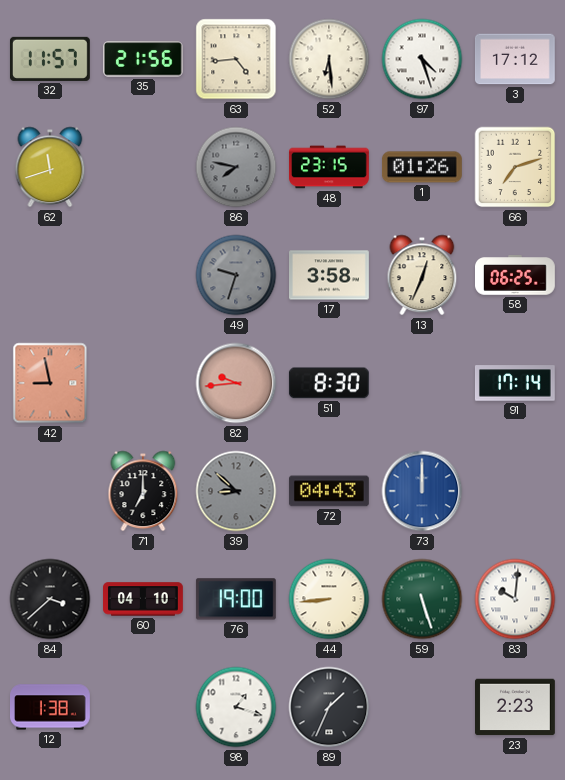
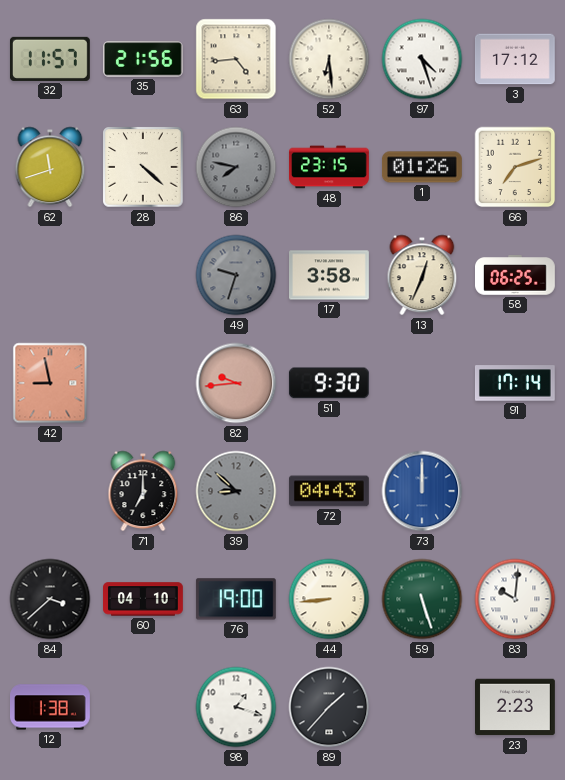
28: none -> 4:22 (143, 167)
51: 8:30 -> 9:30 (329, 383)
89: 1:34 -> 1:37 (329, 707)
